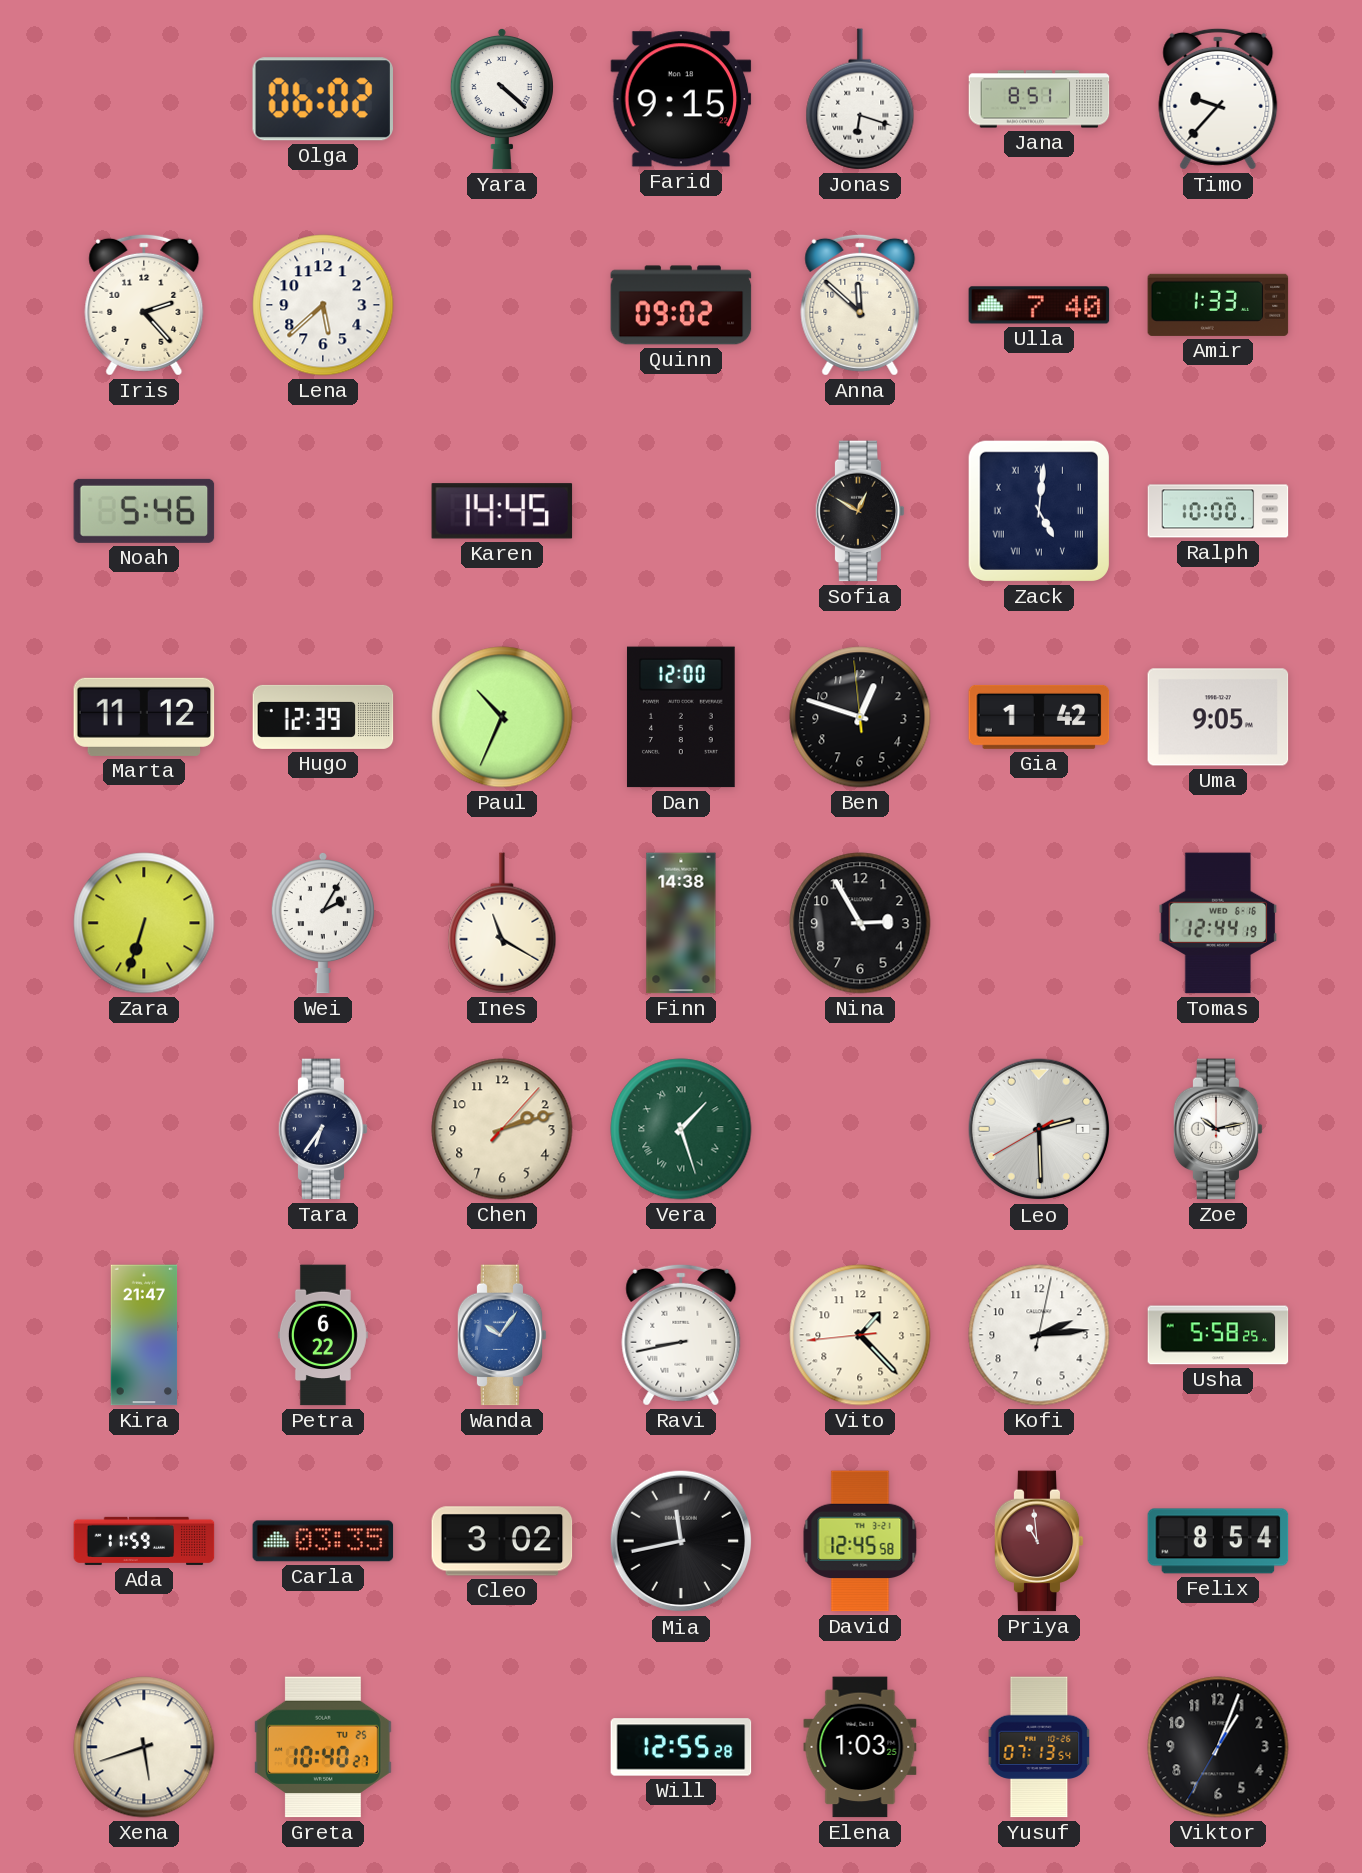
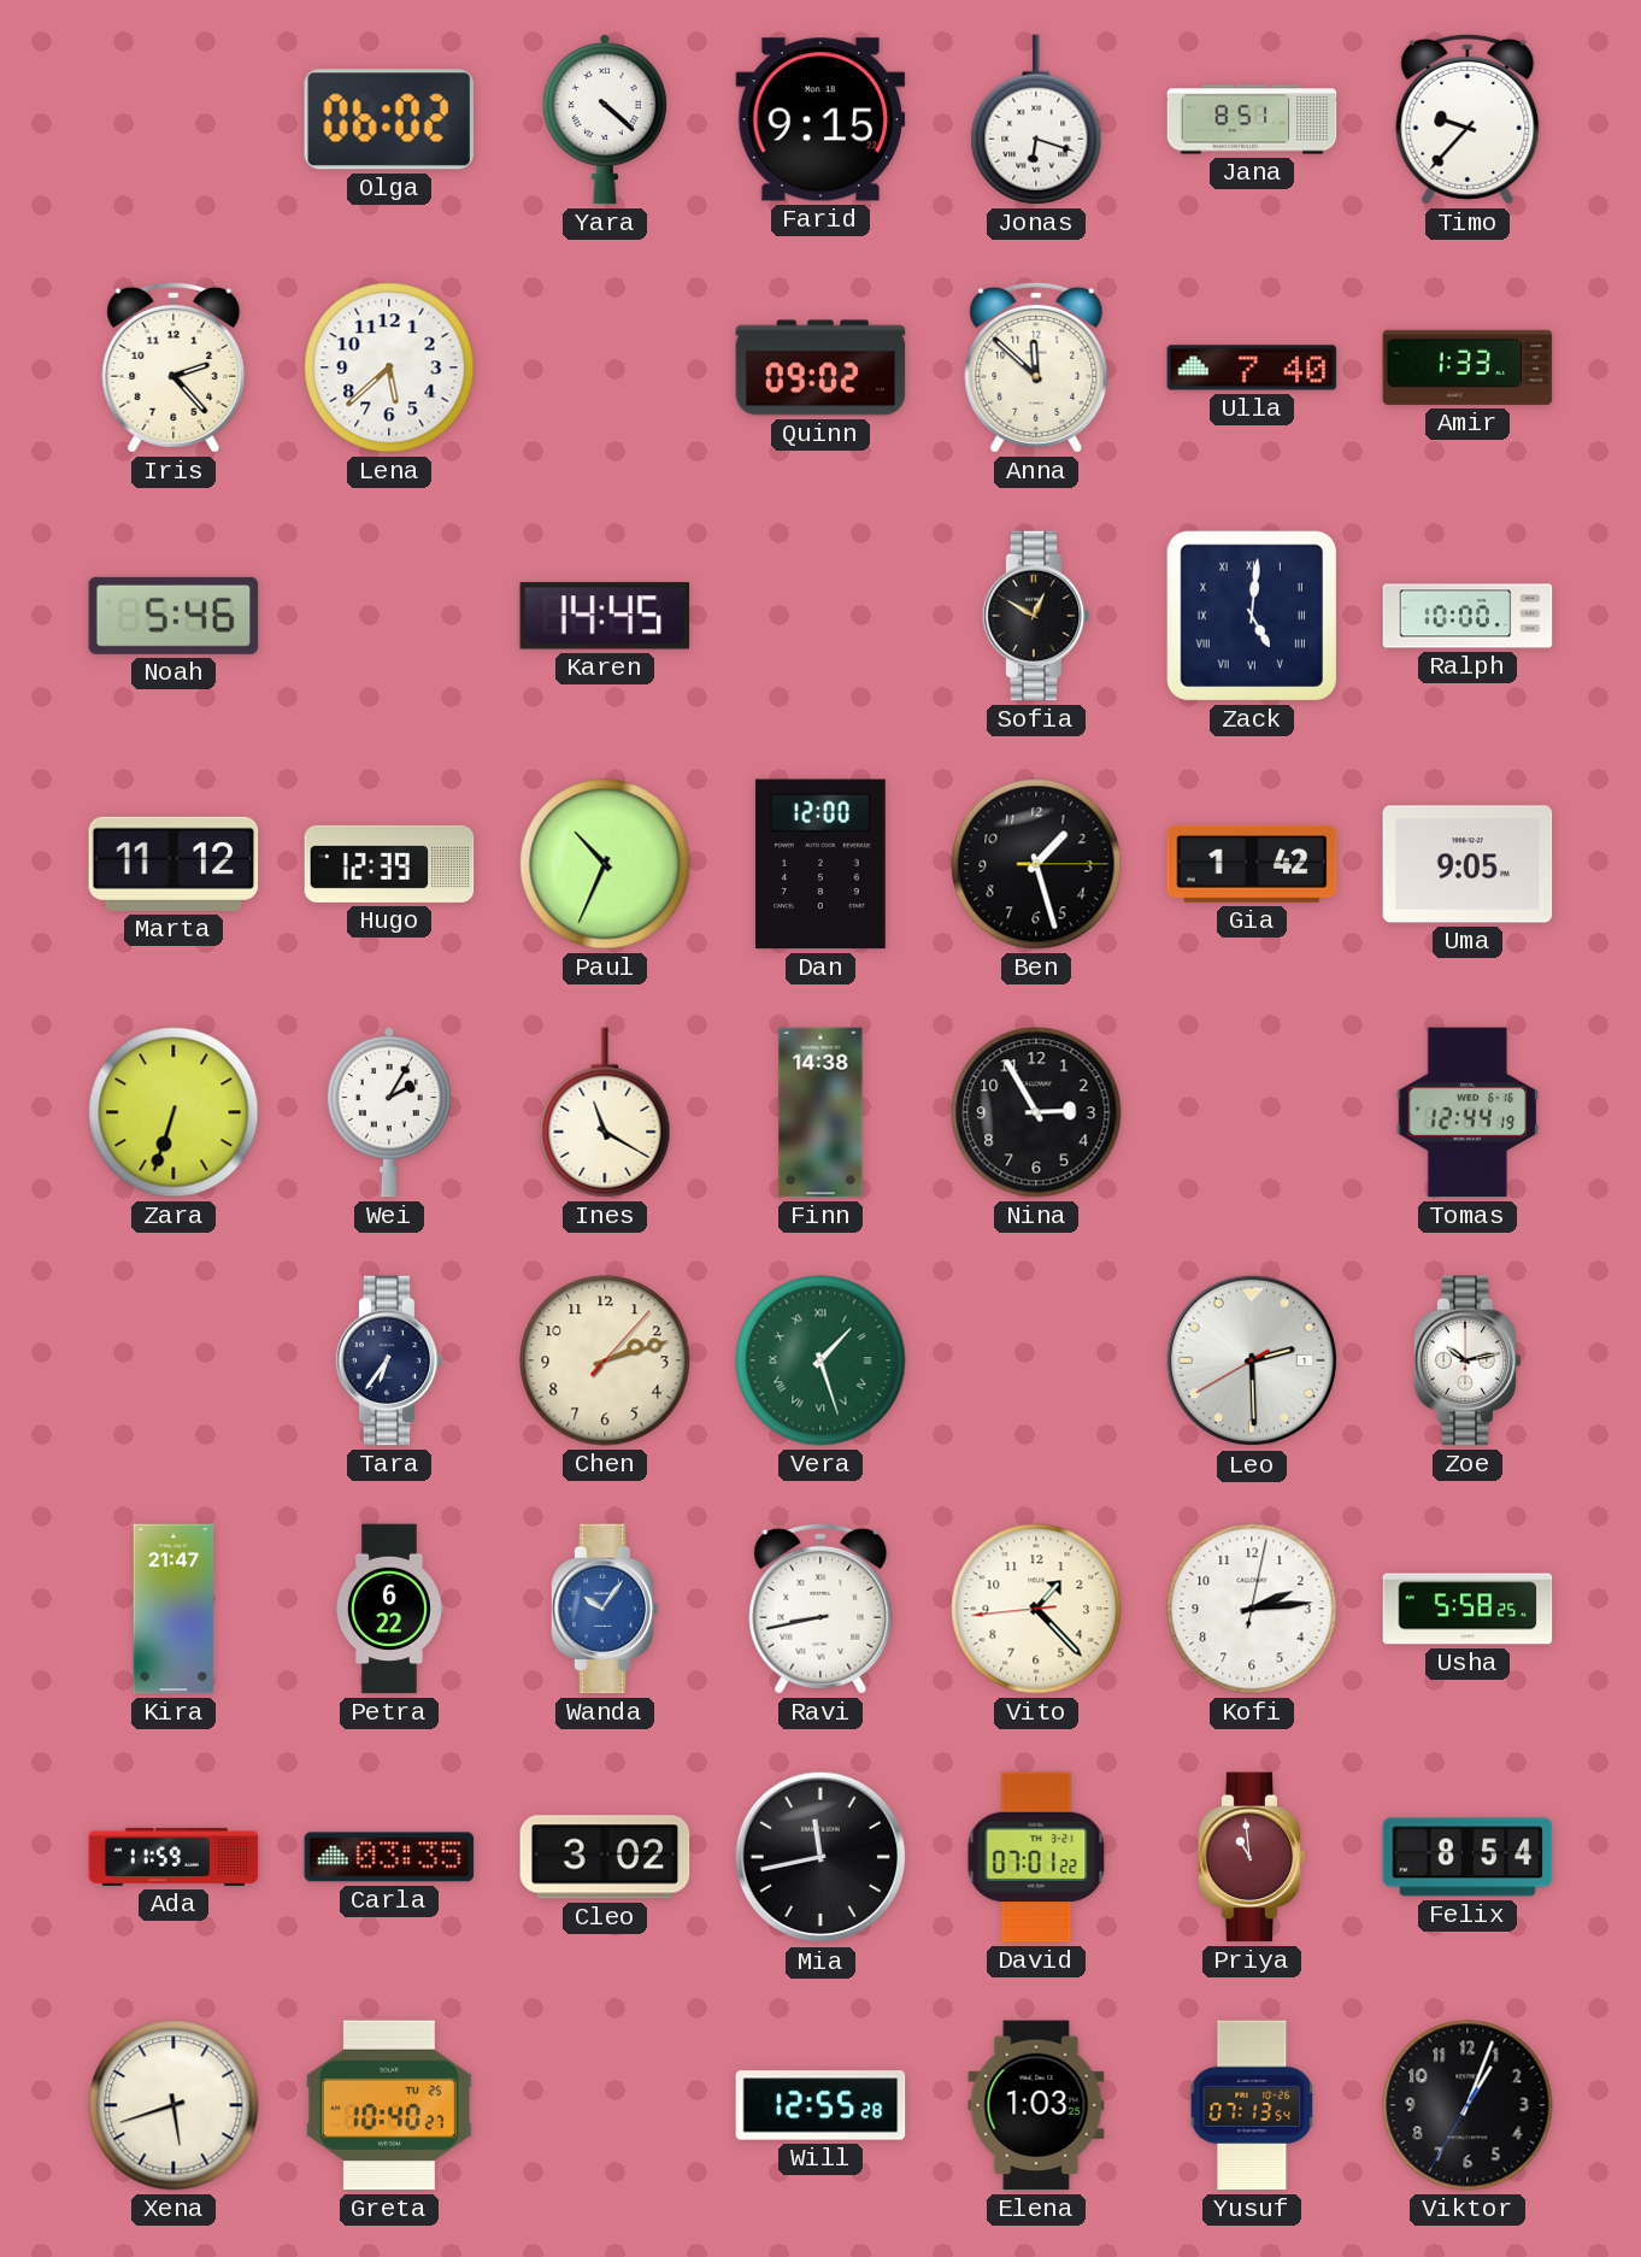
Ben: 12:47 -> 1:27 (1036, 864)
David: 12:45 -> 07:01 (1036, 1857)
